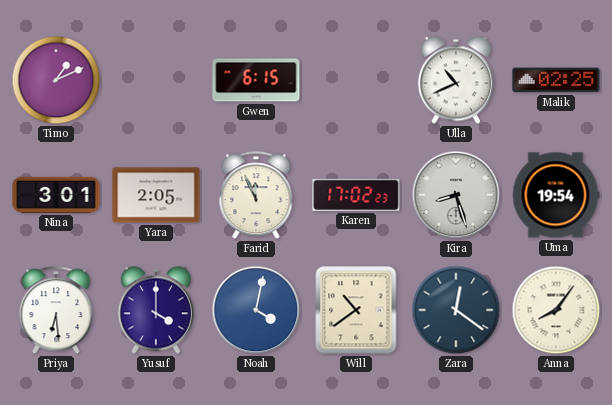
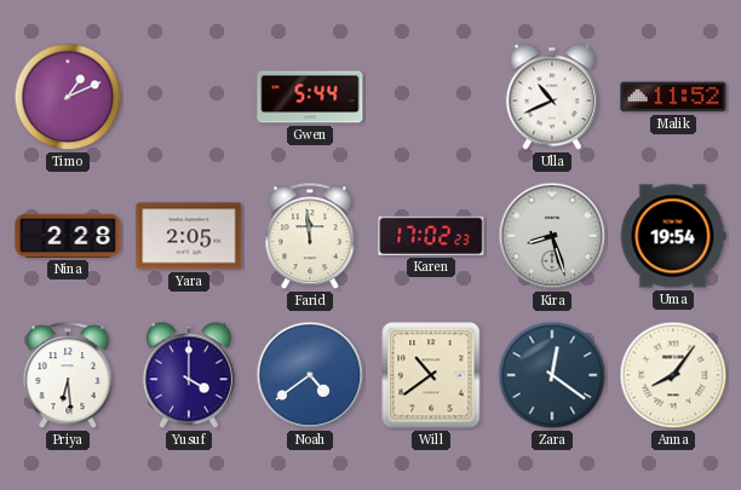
Gwen: 6:15 -> 5:44 (310, 97)
Malik: 02:25 -> 11:52 (673, 97)
Nina: 3:01 -> 2:28 (68, 236)
Farid: 11:56 -> 11:59 (310, 237)
Noah: 4:02 -> 4:39 (310, 375)
